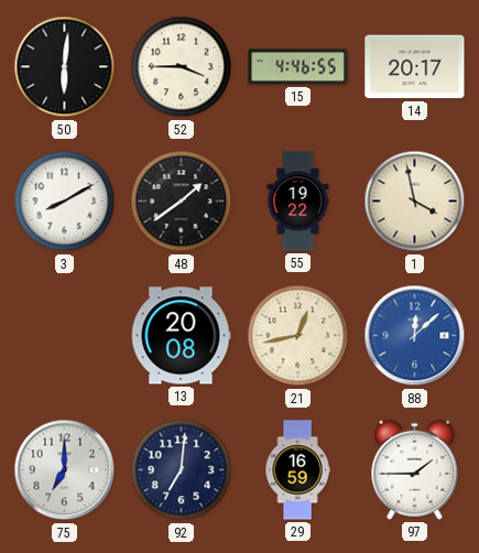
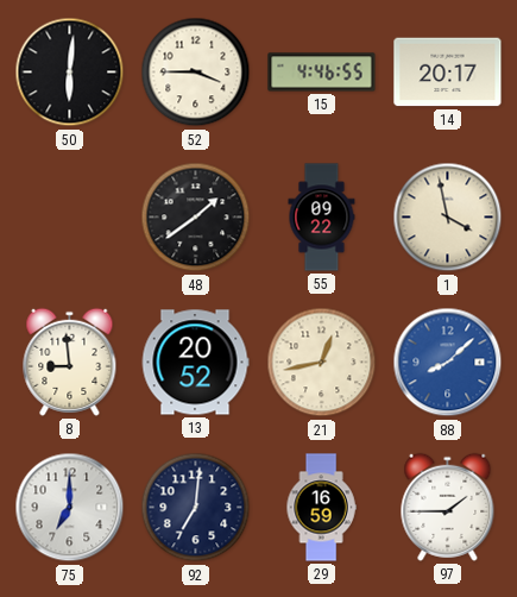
3: 8:10 -> none (65, 202)
55: 19:22 -> 09:22 (322, 218)
8: none -> 8:59 (70, 362)
13: 20:08 -> 20:52 (195, 363)
88: 12:08 -> 8:08 (448, 363)
